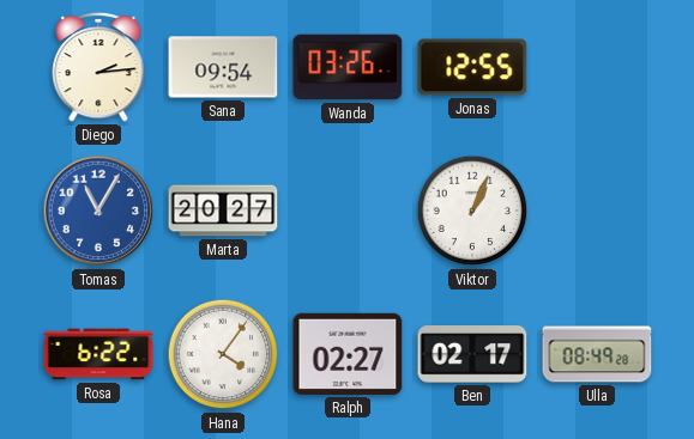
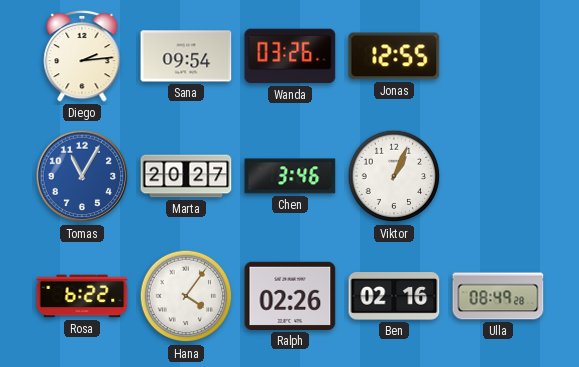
Chen: none -> 3:46 (290, 176)
Ralph: 02:27 -> 02:26 (290, 296)
Ben: 02:17 -> 02:16 (394, 296)
